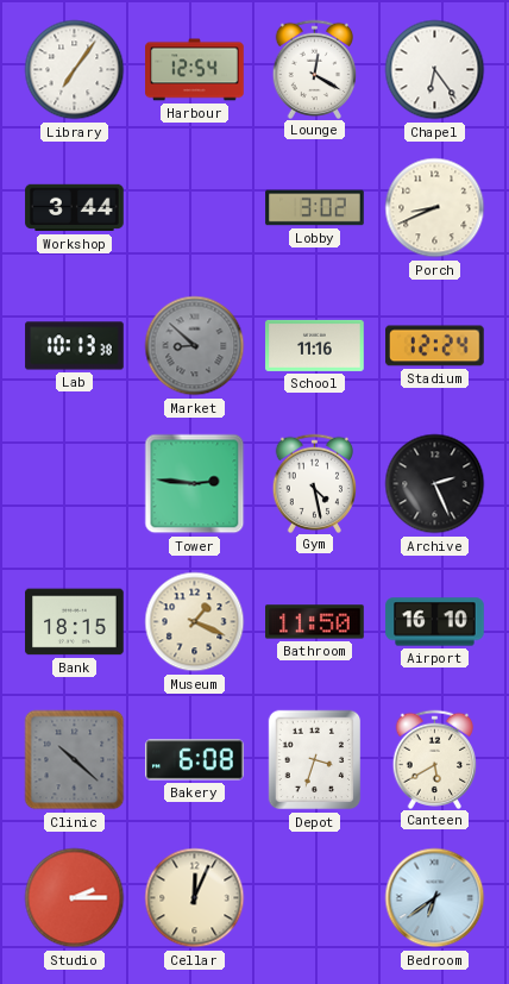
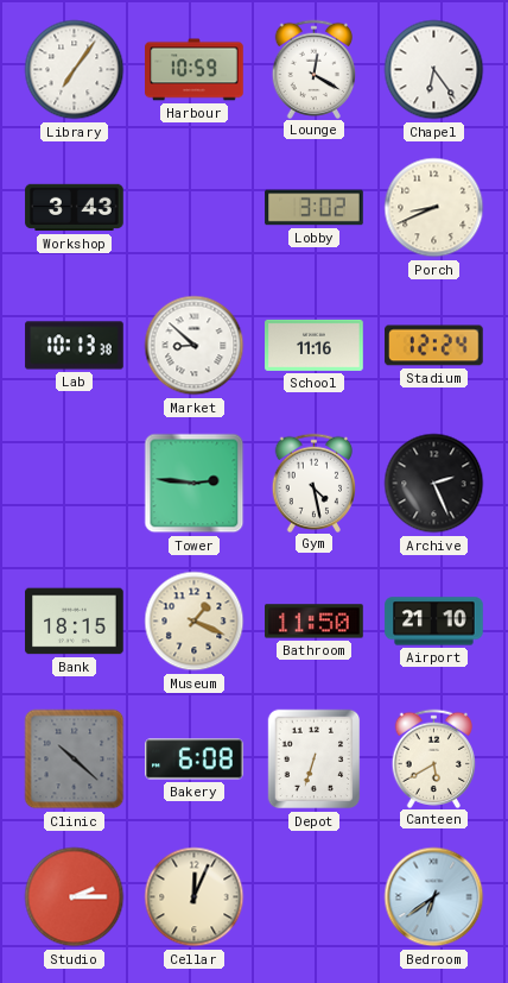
Harbour: 12:54 -> 10:59 (195, 70)
Workshop: 3:44 -> 3:43 (75, 208)
Market dial: grey -> white (195, 346)
Airport: 16:10 -> 21:10 (434, 622)
Depot: 3:33 -> 6:33 (315, 760)
